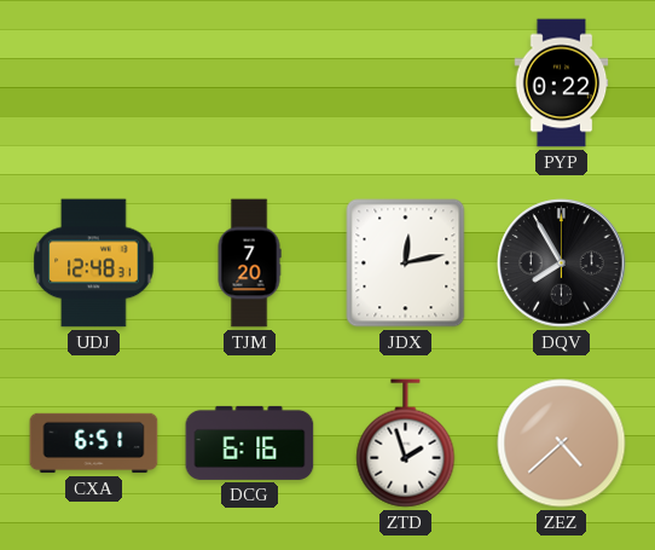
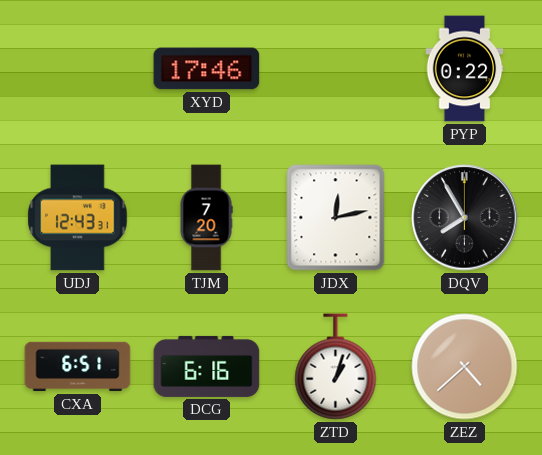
XYD: none -> 17:46 (207, 69)
UDJ: 12:48 -> 12:43 (78, 218)
ZTD: 1:57 -> 1:03 (336, 367)
